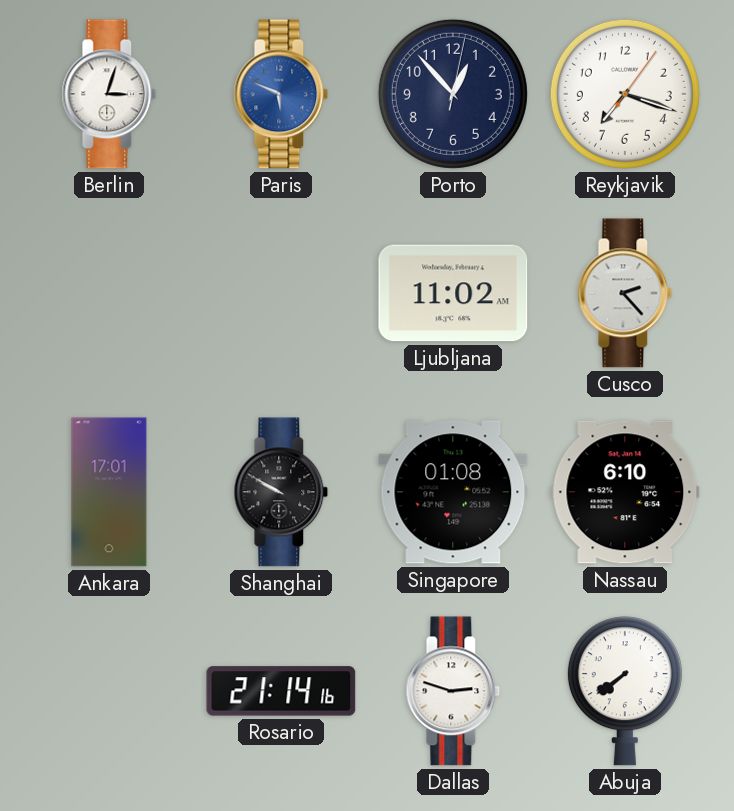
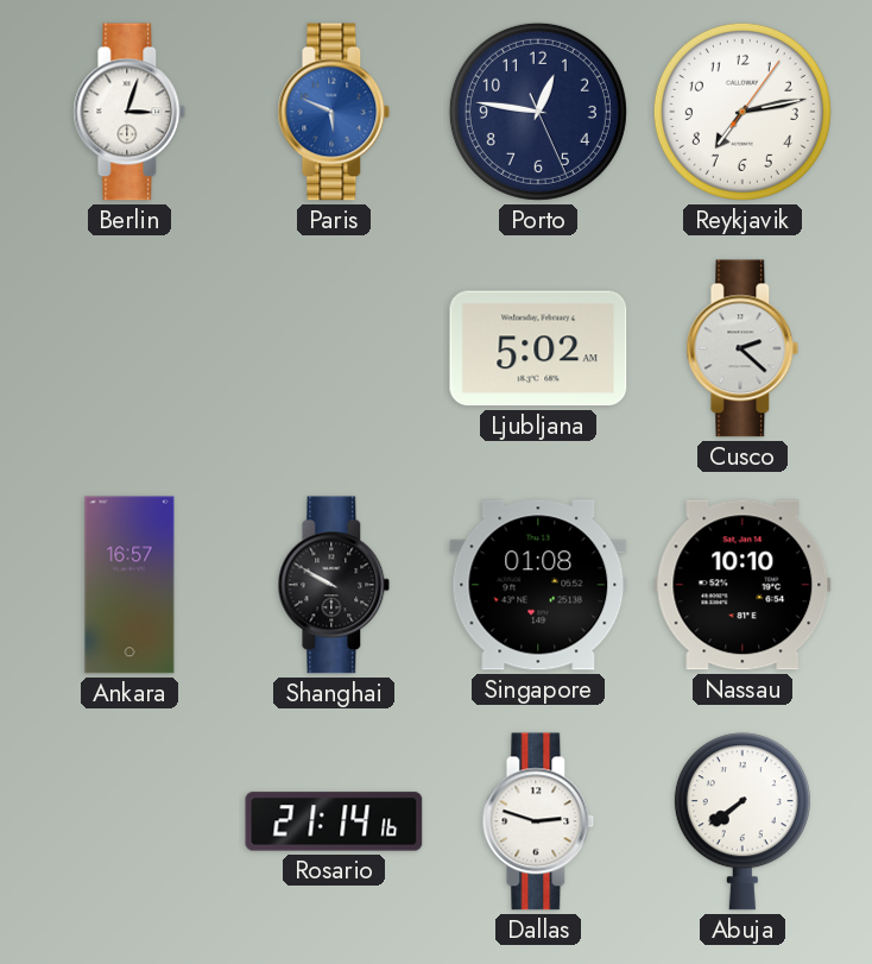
Porto: 12:53 -> 12:46 (538, 112)
Reykjavik: 7:18 -> 7:13 (743, 112)
Ljubljana: 11:02 -> 5:02 (538, 348)
Cusco: 2:23 -> 2:22 (743, 348)
Ankara: 17:01 -> 16:57 (129, 585)
Nassau: 6:10 -> 10:10 (743, 585)
